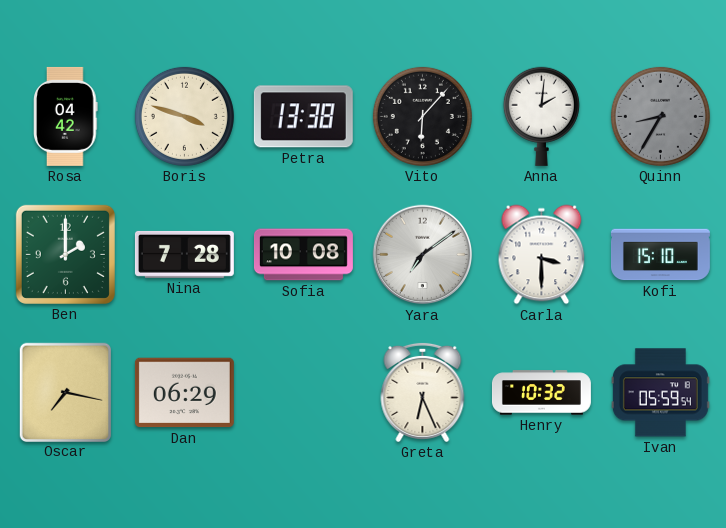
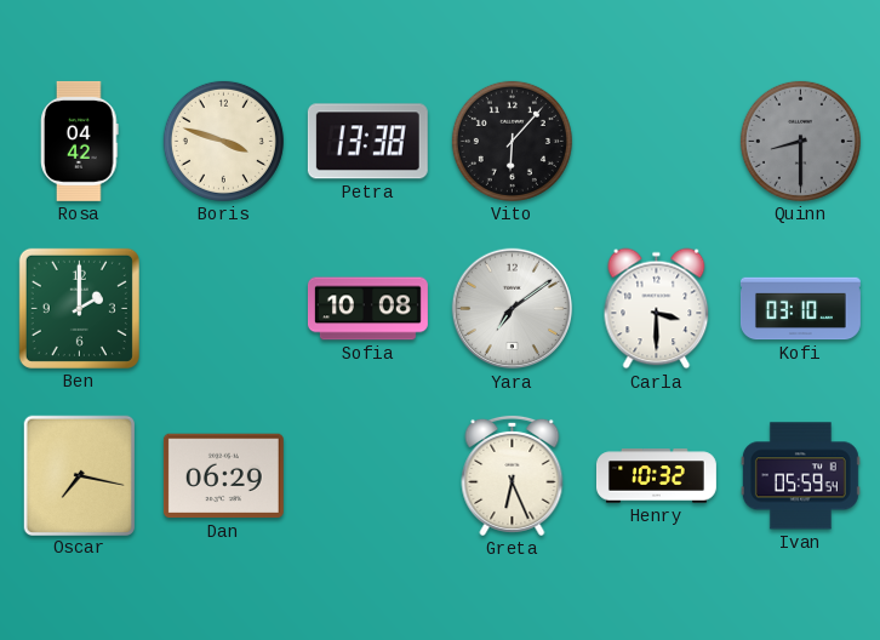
Anna: 2:01 -> none (541, 116)
Quinn: 8:35 -> 8:30 (800, 141)
Nina: 7:28 -> none (184, 254)
Kofi: 15:10 -> 03:10 (800, 309)
